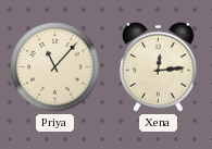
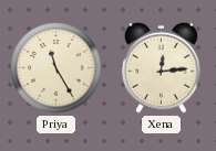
Priya: 11:07 -> 11:25 (56, 68)
